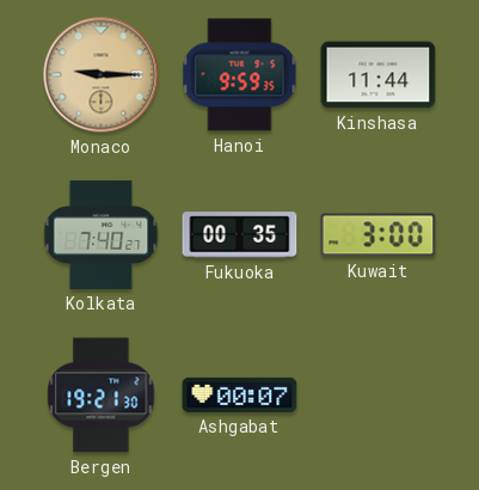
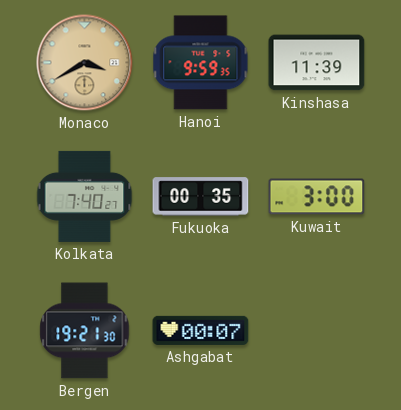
Monaco: 9:15 -> 3:40 (85, 63)
Kinshasa: 11:44 -> 11:39 (317, 63)
